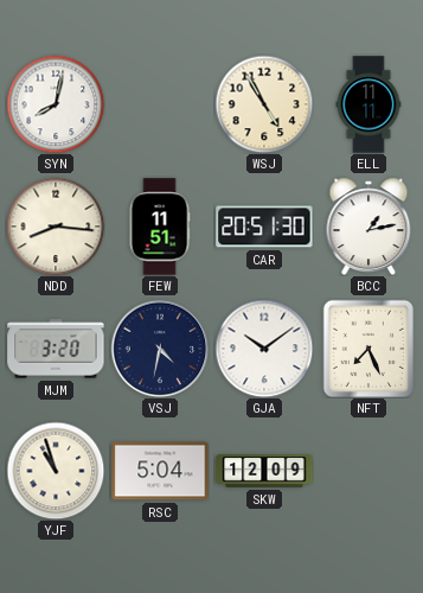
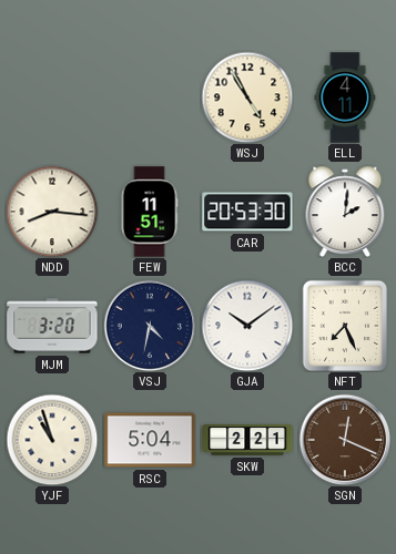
SYN: 8:02 -> none (56, 104)
ELL: 11:11 -> 4:11 (345, 98)
CAR: 20:51 -> 20:53 (247, 212)
BCC: 1:13 -> 2:01 (345, 212)
SKW: 12:09 -> 2:21 (247, 440)
SGN: none -> 12:19 (345, 440)
